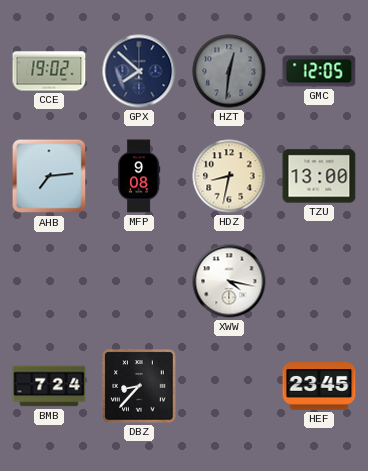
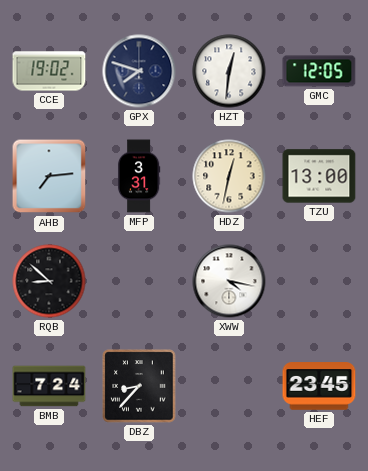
GPX: 7:52 -> 7:48 (139, 71)
HZT dial: grey -> white (229, 71)
MFP: 9:08 -> 3:31 (139, 176)
HDZ: 8:32 -> 12:32 (229, 176)
RQB: none -> 8:52 (49, 281)
